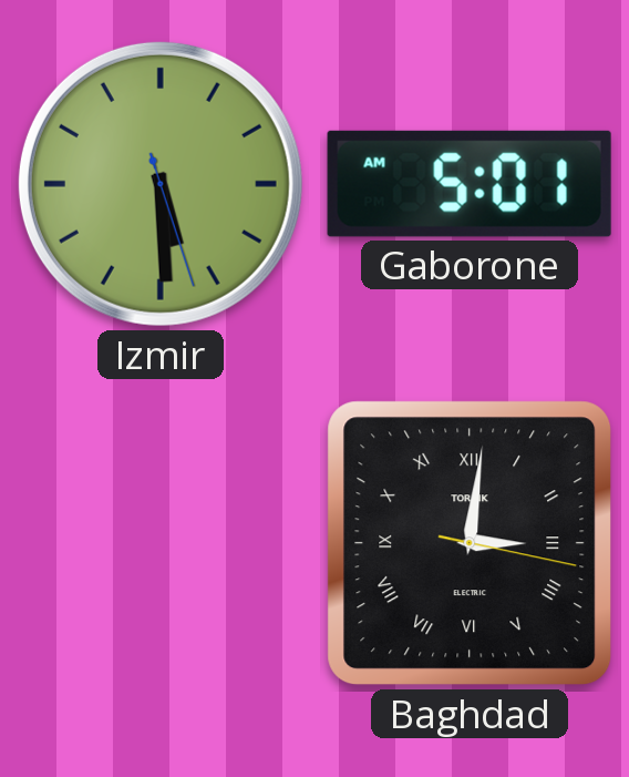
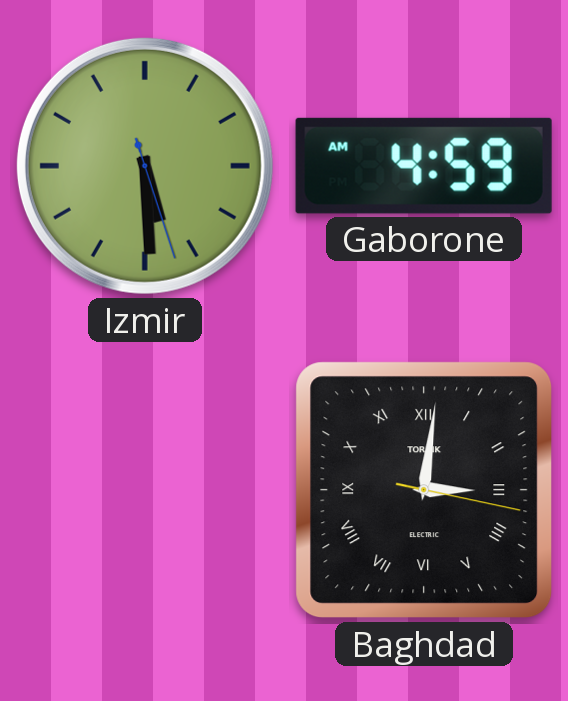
Gaborone: 5:01 -> 4:59 (424, 166)
